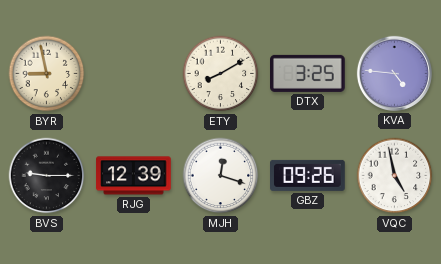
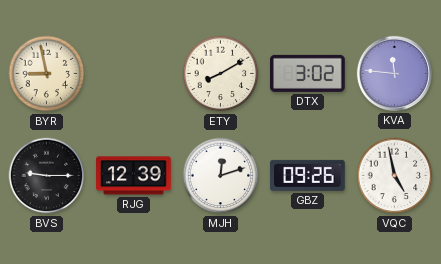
DTX: 3:25 -> 3:02 (308, 73)
KVA: 4:46 -> 11:46 (394, 73)
MJH: 12:18 -> 12:12 (221, 176)
